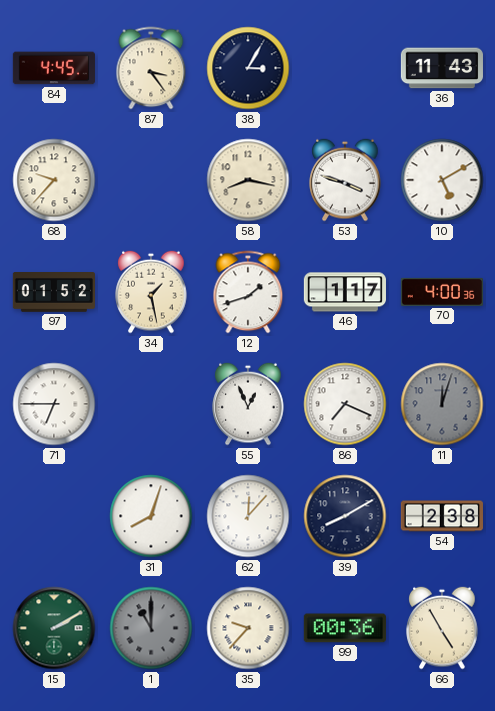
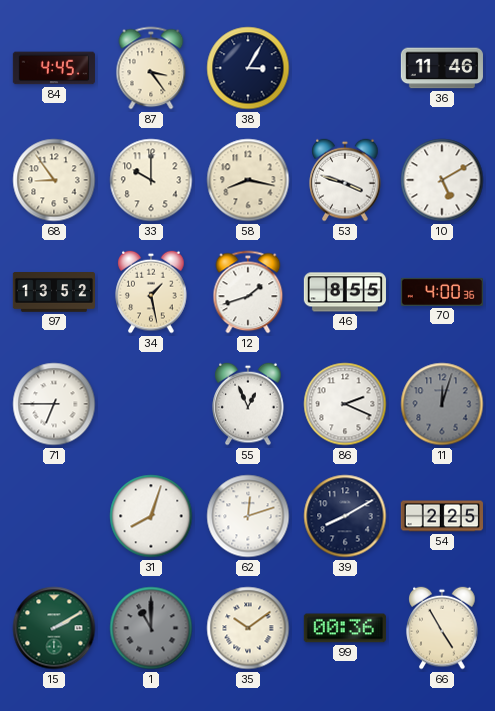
36: 11:43 -> 11:46 (442, 68)
68: 9:37 -> 8:54 (54, 180)
33: none -> 10:00 (151, 180)
97: 01:52 -> 13:52 (54, 293)
46: 1:17 -> 8:55 (345, 292)
86: 7:19 -> 2:19 (345, 404)
62: 12:07 -> 12:12 (248, 516)
54: 2:38 -> 2:25 (442, 516)
35: 9:37 -> 10:09 (248, 628)
